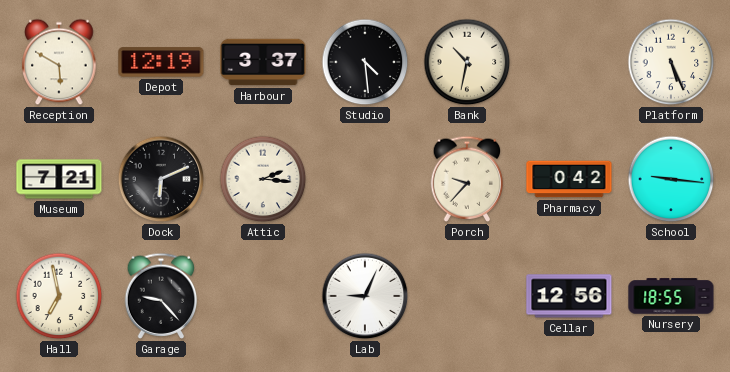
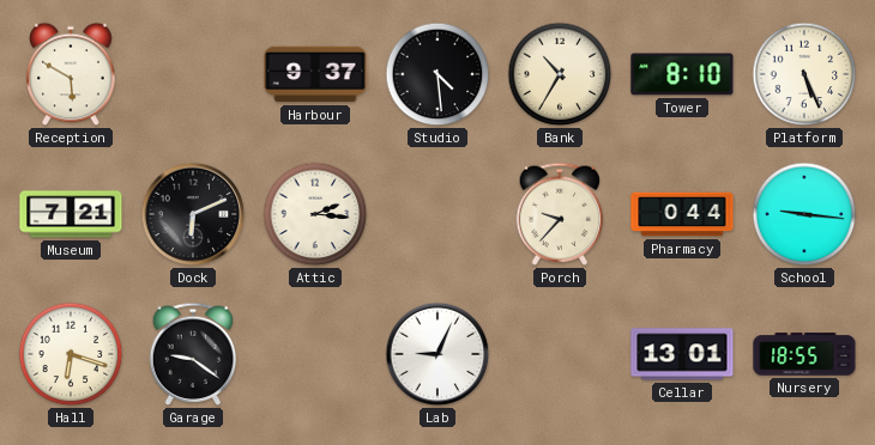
Depot: 12:19 -> none (161, 62)
Harbour: 3:37 -> 9:37 (315, 74)
Bank: 10:32 -> 10:35 (560, 74)
Tower: none -> 8:10 (682, 74)
Pharmacy: 0:42 -> 0:44 (682, 214)
Hall: 6:58 -> 6:18 (71, 354)
Garage: 9:23 -> 9:21 (193, 354)
Cellar: 12:56 -> 13:01 (682, 354)
